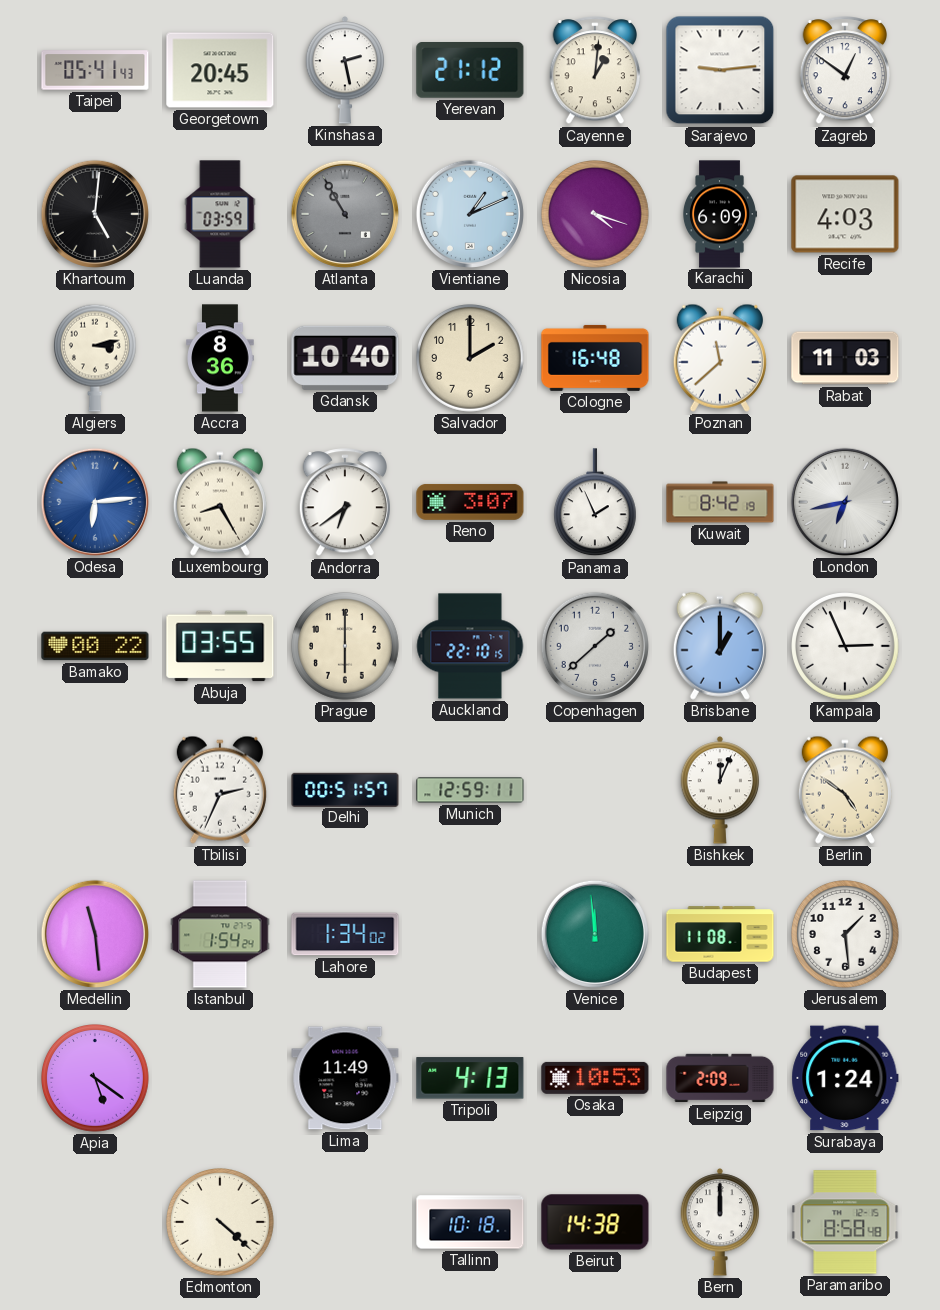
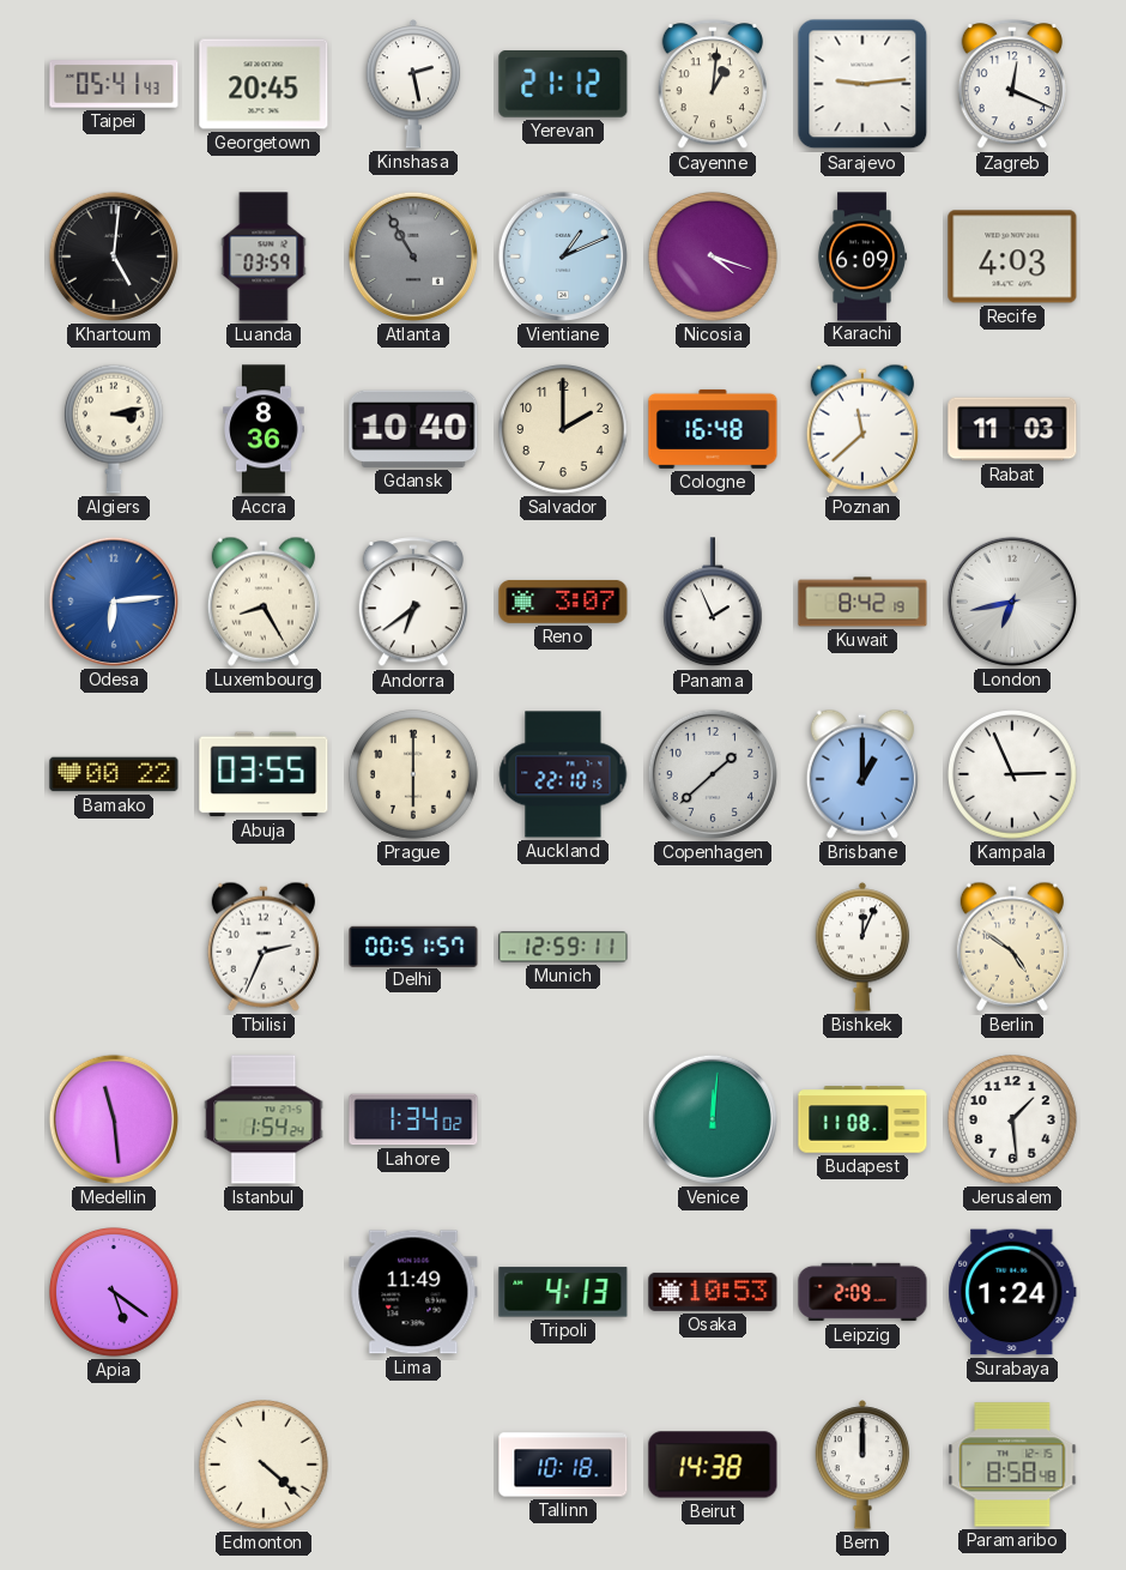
Zagreb: 12:51 -> 12:19 (1011, 85)
Venice: 11:59 -> 12:01 (713, 1119)
